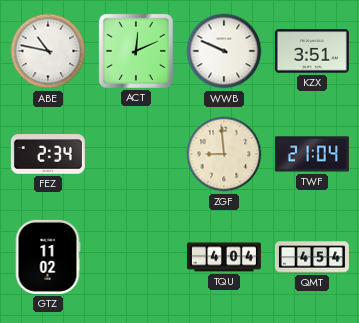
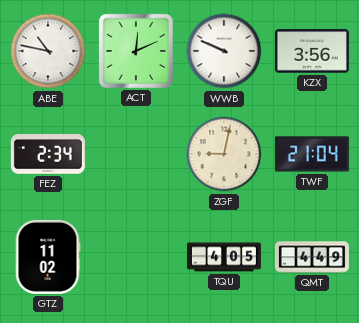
KZX: 3:51 -> 3:56 (312, 51)
ZGF: 8:59 -> 9:02 (224, 154)
TQU: 4:04 -> 4:05 (224, 257)
QMT: 4:54 -> 4:49 (312, 257)
